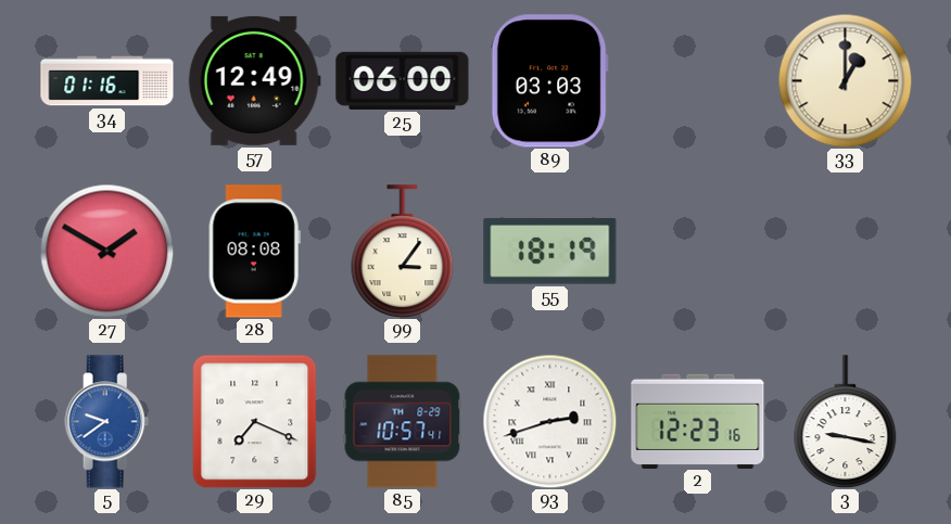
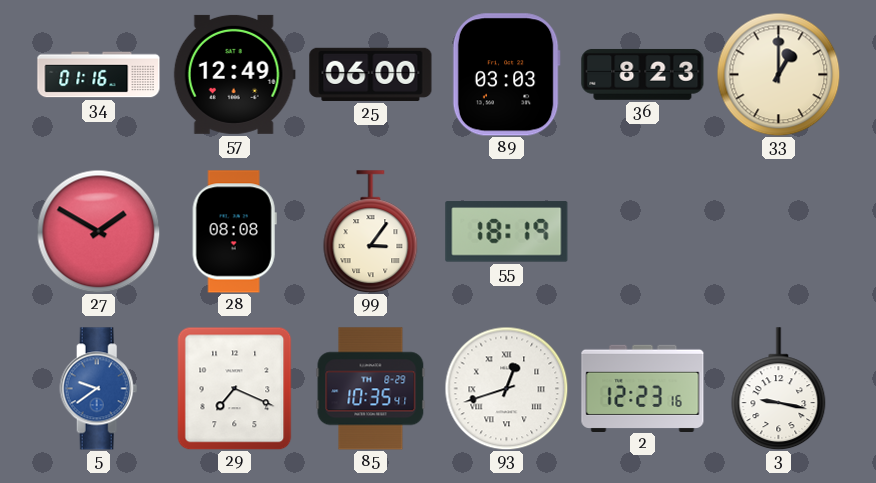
36: none -> 8:23 (643, 74)
85: 10:57 -> 10:35 (371, 389)
93: 2:42 -> 12:42 (506, 388)
